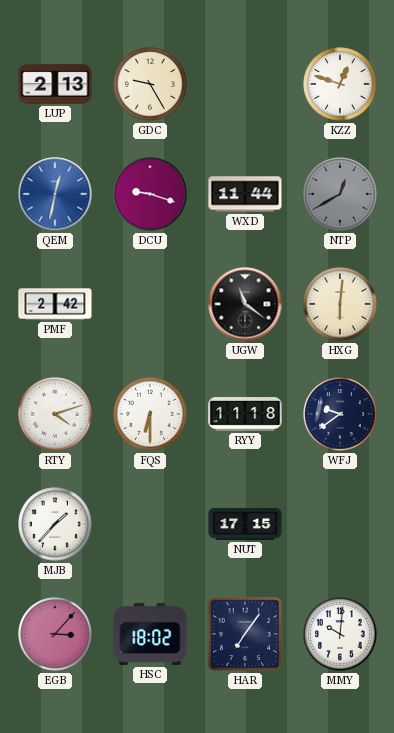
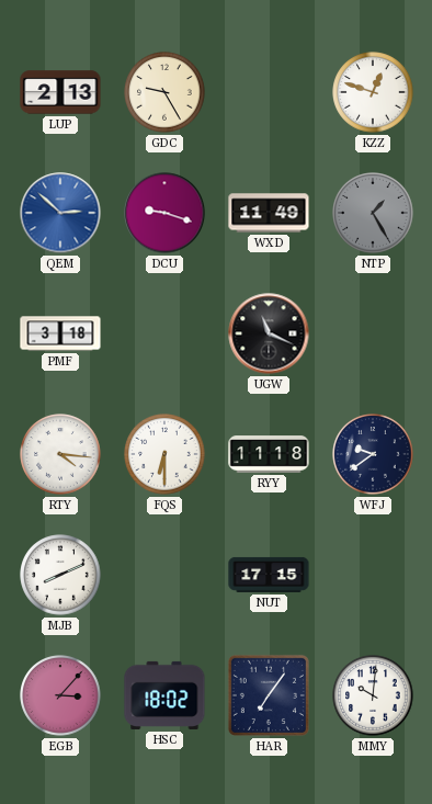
QEM: 12:32 -> 2:52 (60, 213)
WXD: 11:44 -> 11:49 (269, 213)
NTP: 12:40 -> 1:25 (373, 213)
PMF: 2:42 -> 3:18 (60, 333)
UGW: 11:21 -> 11:19 (269, 333)
HXG: 6:01 -> none (340, 304)
RTY: 4:12 -> 4:16 (60, 454)
MJB: 1:37 -> 8:11 (60, 575)
